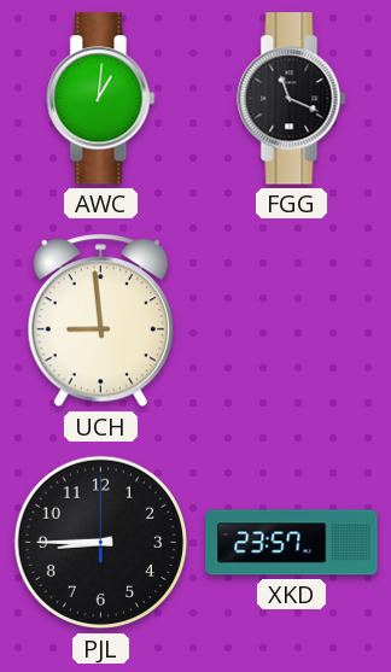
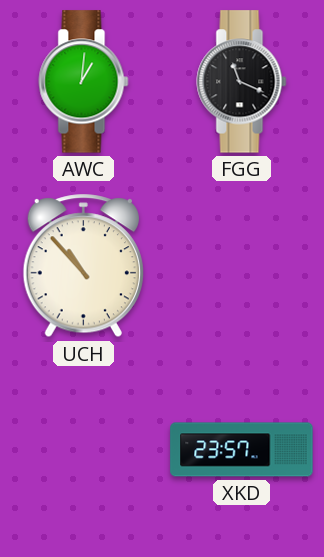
UCH: 8:59 -> 10:53 (83, 266)
PJL: 8:45 -> none (101, 543)
